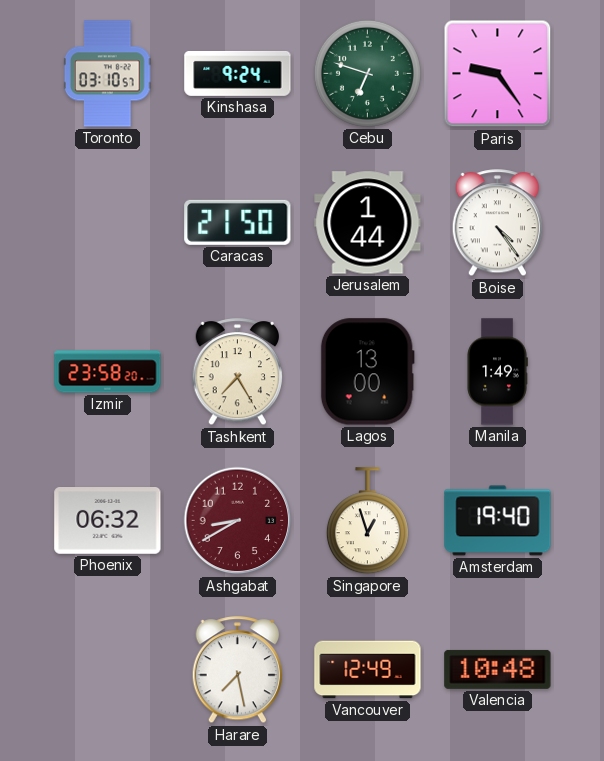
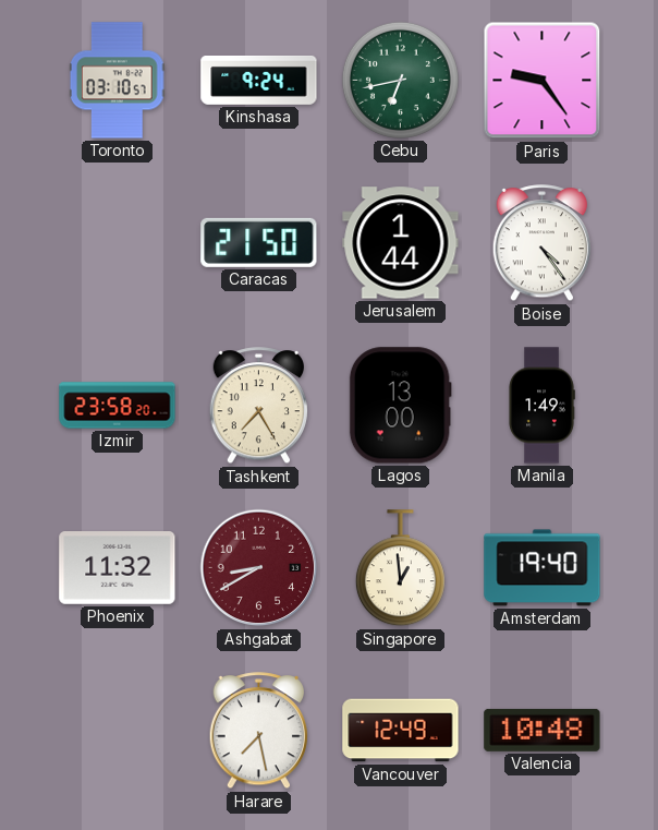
Cebu: 6:48 -> 6:43 (400, 80)
Phoenix: 06:32 -> 11:32 (118, 568)
Singapore: 12:57 -> 12:59 (400, 568)
